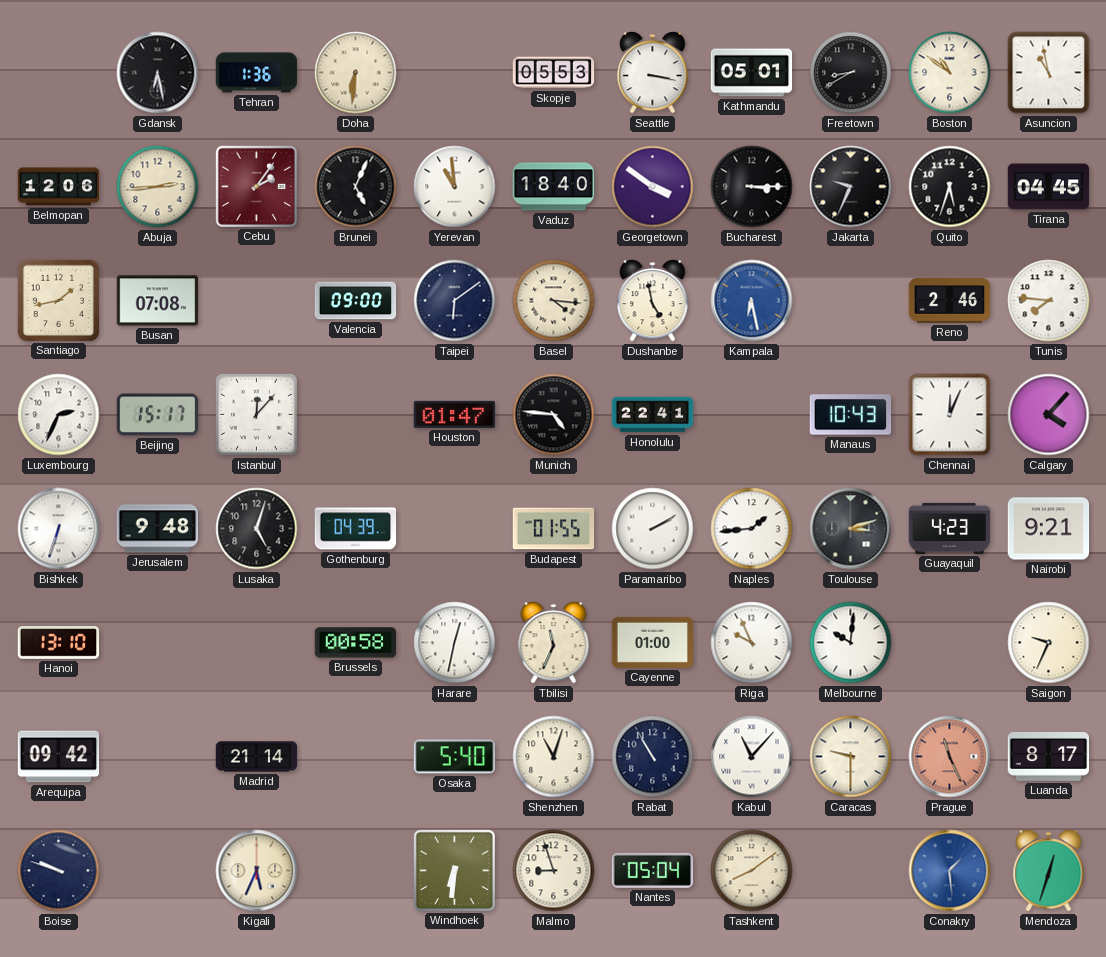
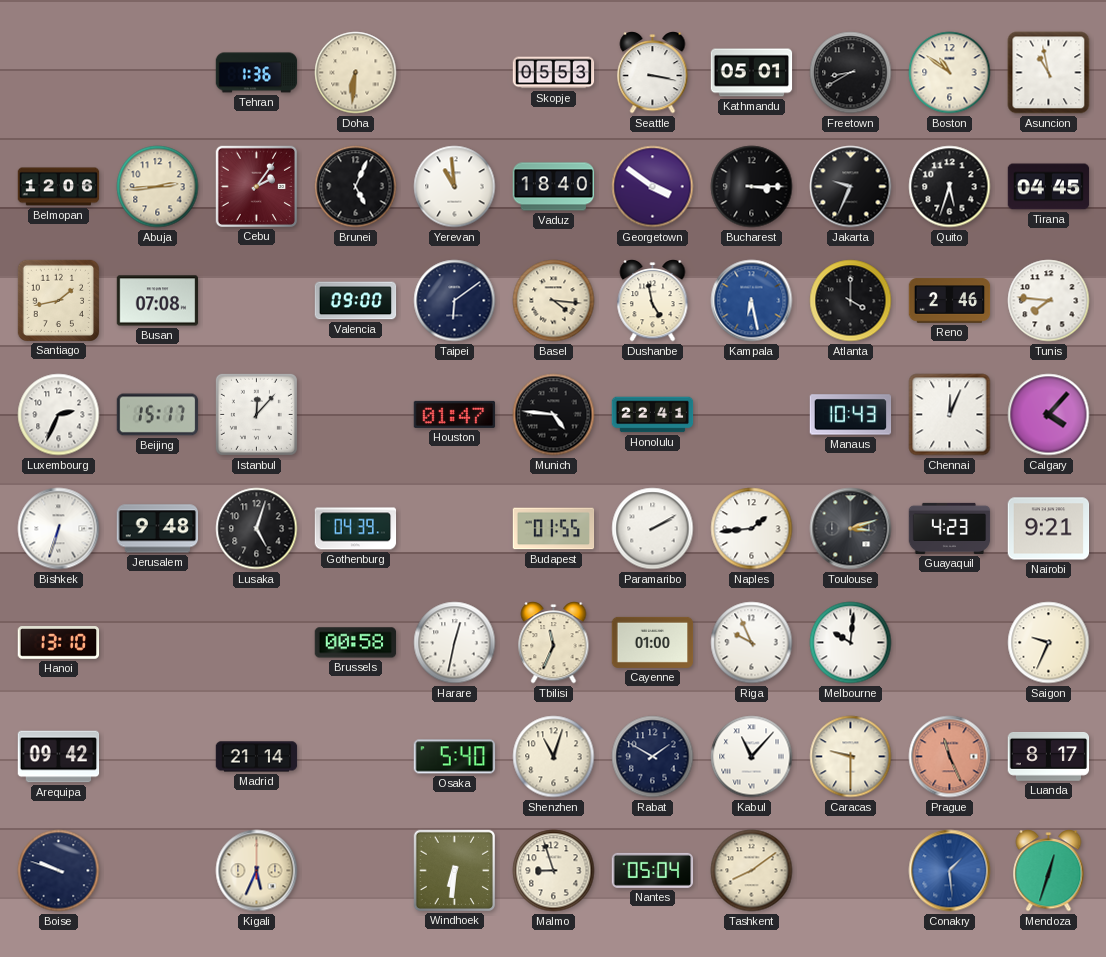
Gdansk: 6:28 -> none (158, 73)
Atlanta: none -> 4:00 (851, 301)
Rabat: 10:55 -> 1:50 (653, 757)
